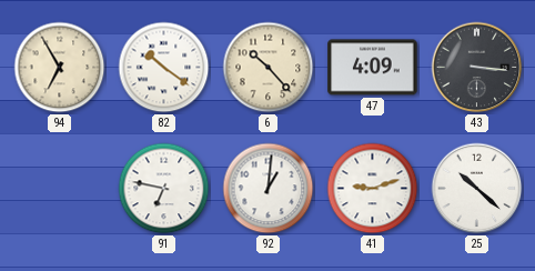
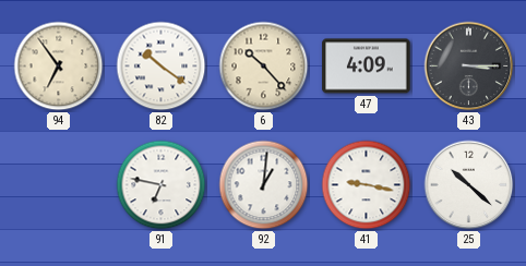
94: 6:55 -> 6:54 (59, 66)
43: 3:16 -> 3:15 (469, 66)
41: 9:12 -> 9:17 (367, 185)
